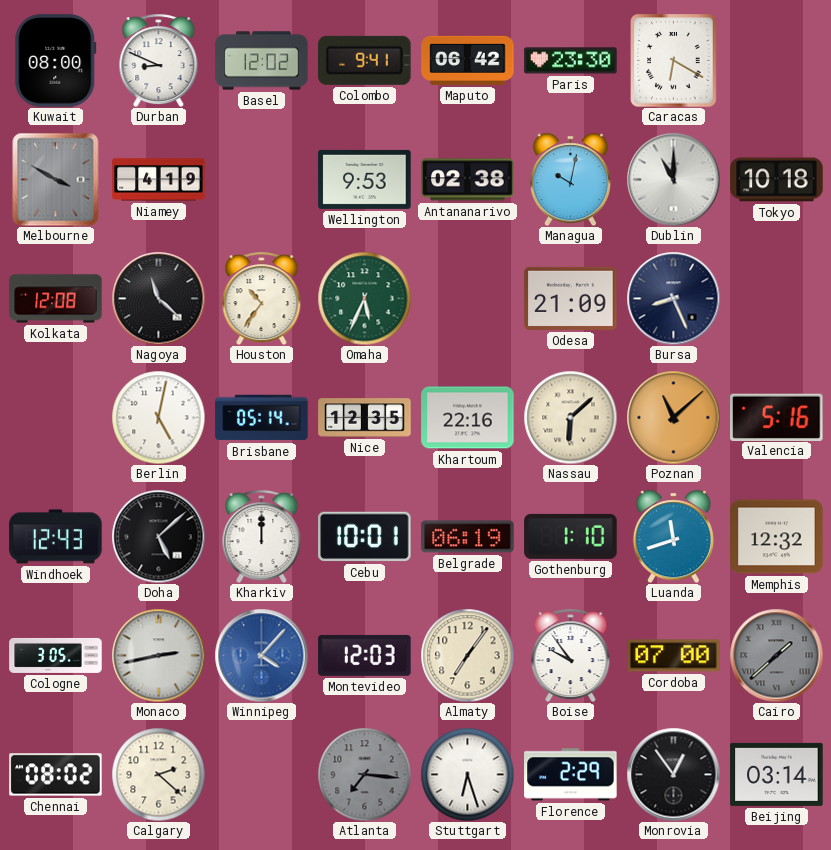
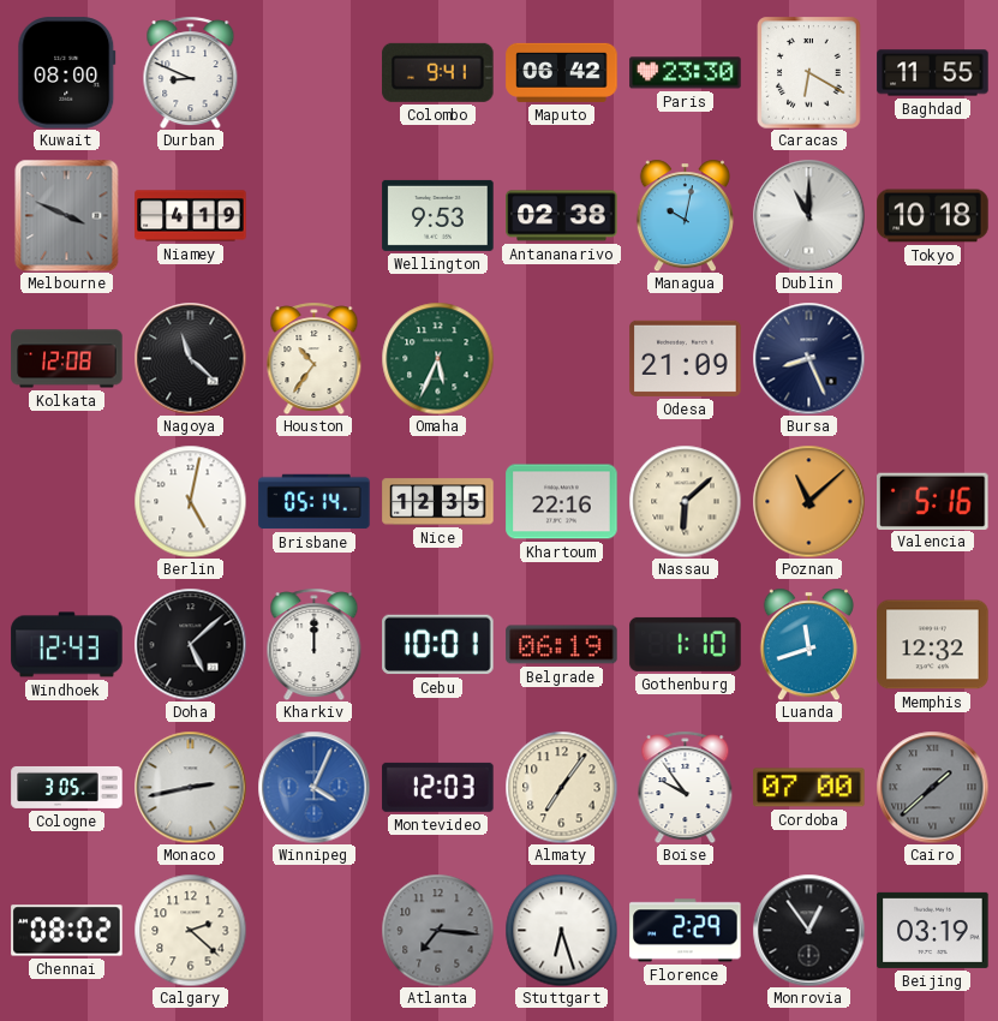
Basel: 12:02 -> none (262, 61)
Baghdad: none -> 11:55 (933, 73)
Melbourne: 3:50 -> 3:49 (67, 215)
Winnipeg: 4:07 -> 4:04 (313, 787)
Beijing: 03:14 -> 03:19 (933, 930)
